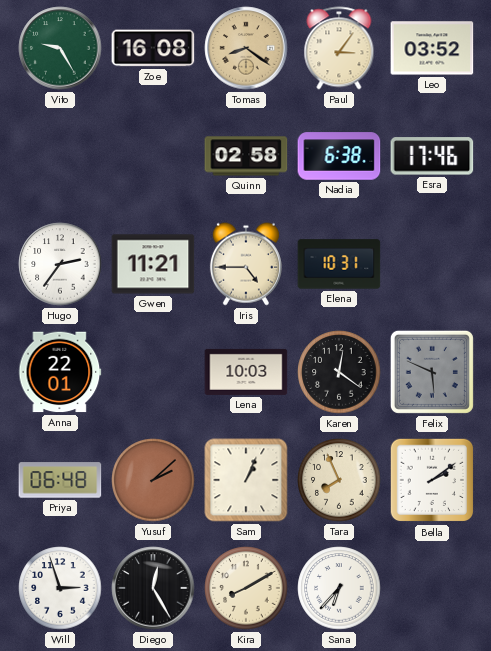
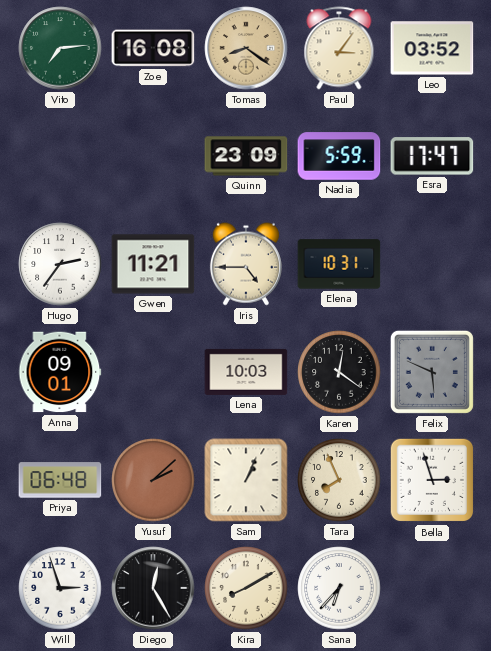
Vito: 9:25 -> 7:14 (60, 48)
Quinn: 02:58 -> 23:09 (246, 156)
Nadia: 6:38 -> 5:59 (339, 156)
Esra: 17:46 -> 17:47 (432, 156)
Anna: 22:01 -> 09:01 (60, 372)
Bella: 2:09 -> 2:57 (432, 480)
